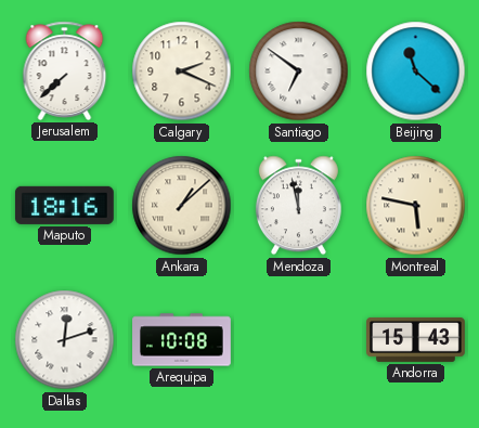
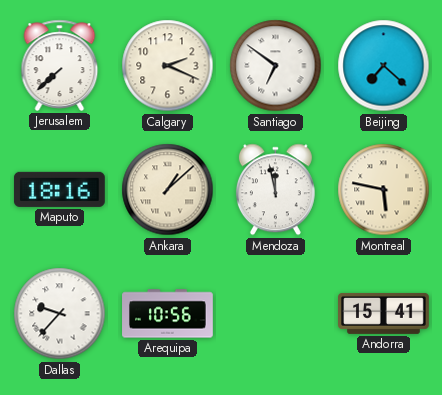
Beijing: 11:22 -> 7:22 (384, 66)
Dallas: 12:12 -> 9:37 (60, 314)
Arequipa: 10:08 -> 10:56 (168, 314)
Andorra: 15:43 -> 15:41 (384, 313)
